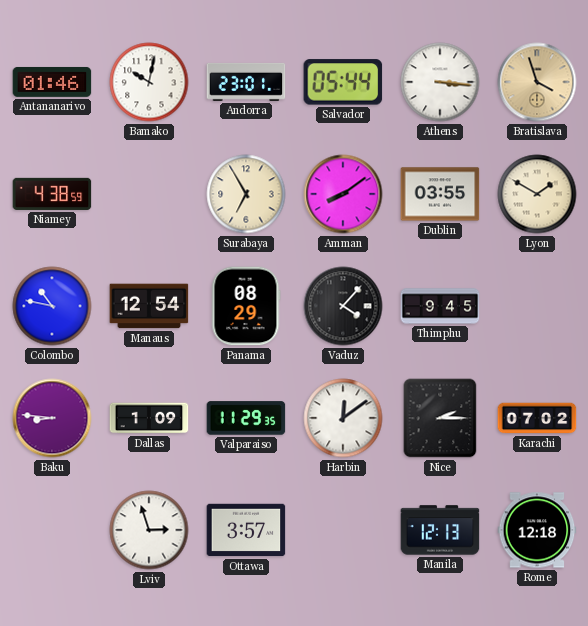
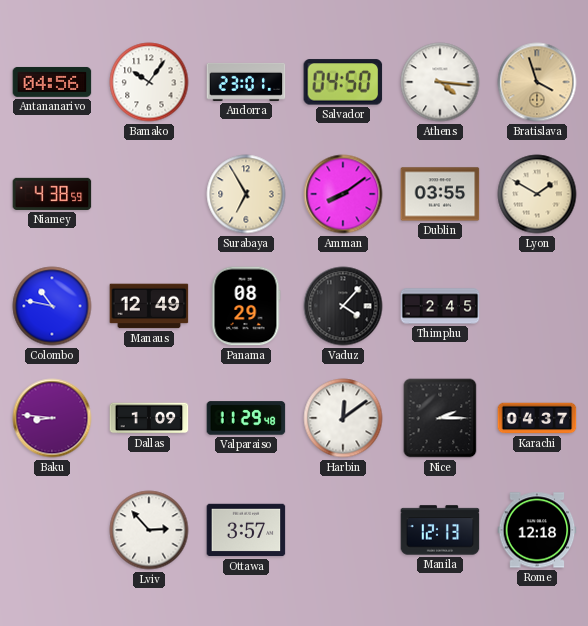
Antananarivo: 01:46 -> 04:56 (52, 82)
Bamako: 10:02 -> 10:06 (149, 82)
Salvador: 05:44 -> 04:50 (343, 82)
Athens: 3:16 -> 4:16 (440, 82)
Manaus: 12:54 -> 12:49 (149, 306)
Thimphu: 9:45 -> 2:45 (440, 306)
Valparaiso: 11:29:35 -> 11:29:48 (246, 418)
Karachi: 07:02 -> 04:37 (537, 418)
Lviv: 2:57 -> 2:53 (149, 530)
